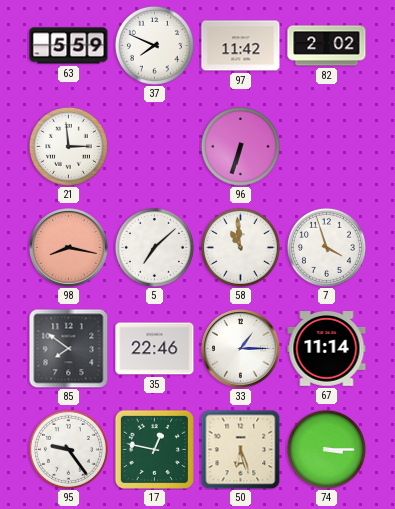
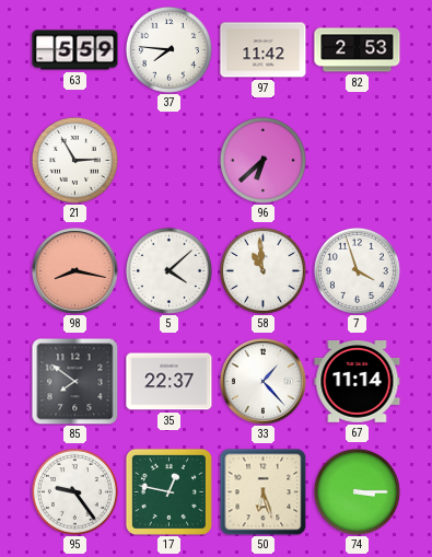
37: 7:49 -> 7:46 (168, 49)
82: 2:02 -> 2:53 (358, 50)
21: 2:59 -> 2:55 (74, 160)
96: 6:33 -> 6:38 (262, 160)
5: 7:08 -> 4:08 (168, 270)
35: 22:46 -> 22:37 (170, 382)
33: 1:15 -> 1:23 (264, 382)
